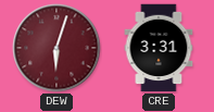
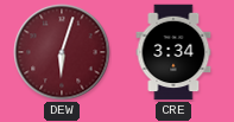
CRE: 3:31 -> 3:34 (173, 52)
